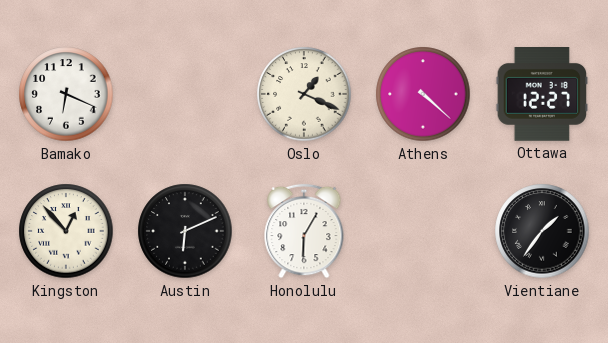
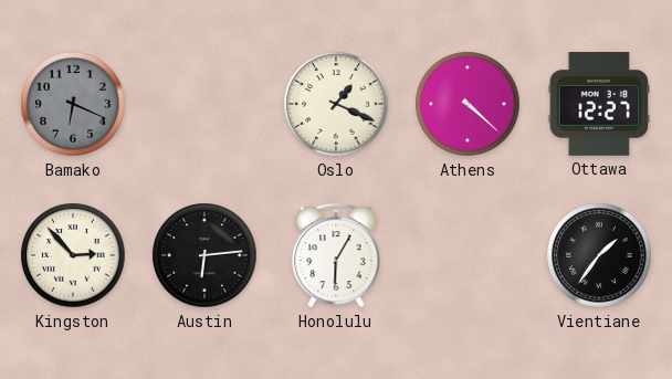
Bamako dial: white -> grey (73, 104)
Kingston: 12:53 -> 2:53 (73, 255)
Austin: 6:11 -> 6:14 (204, 255)
